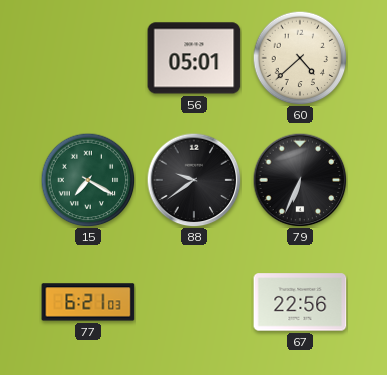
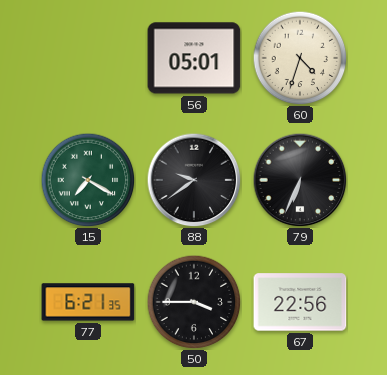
60: 4:38 -> 4:33 (300, 58)
77: 6:21:03 -> 6:21:35 (88, 302)
50: none -> 3:45 (194, 302)
